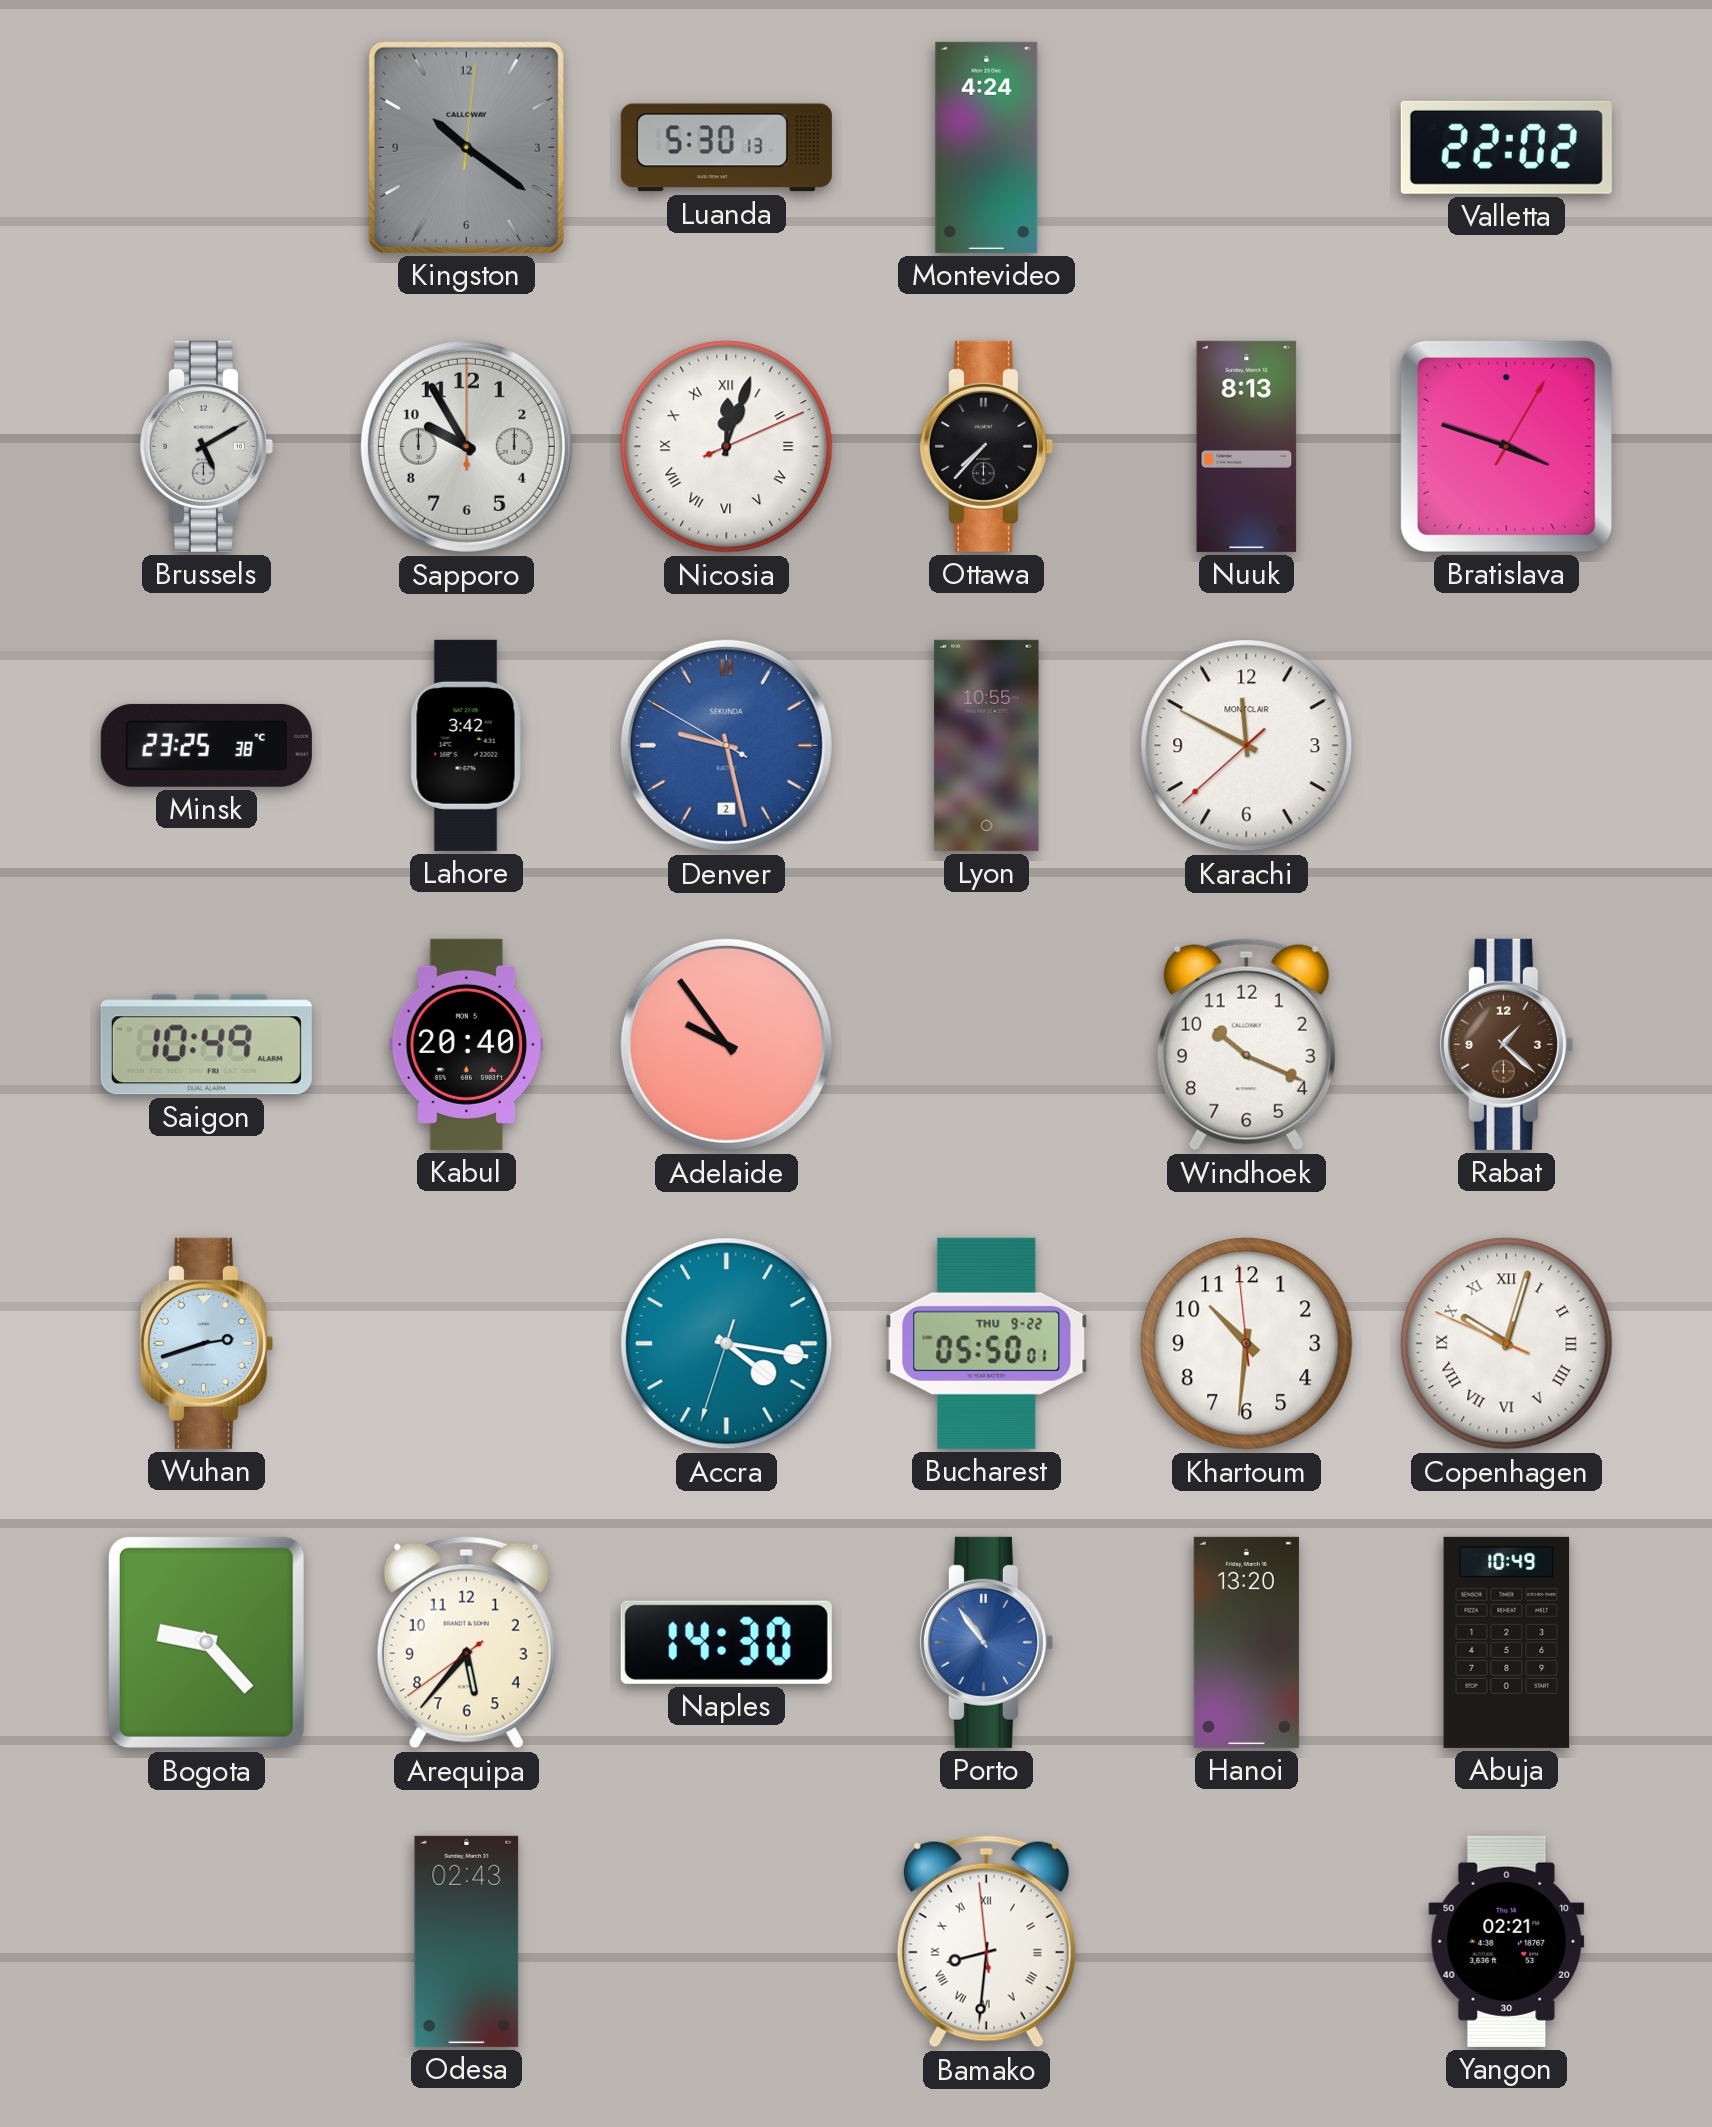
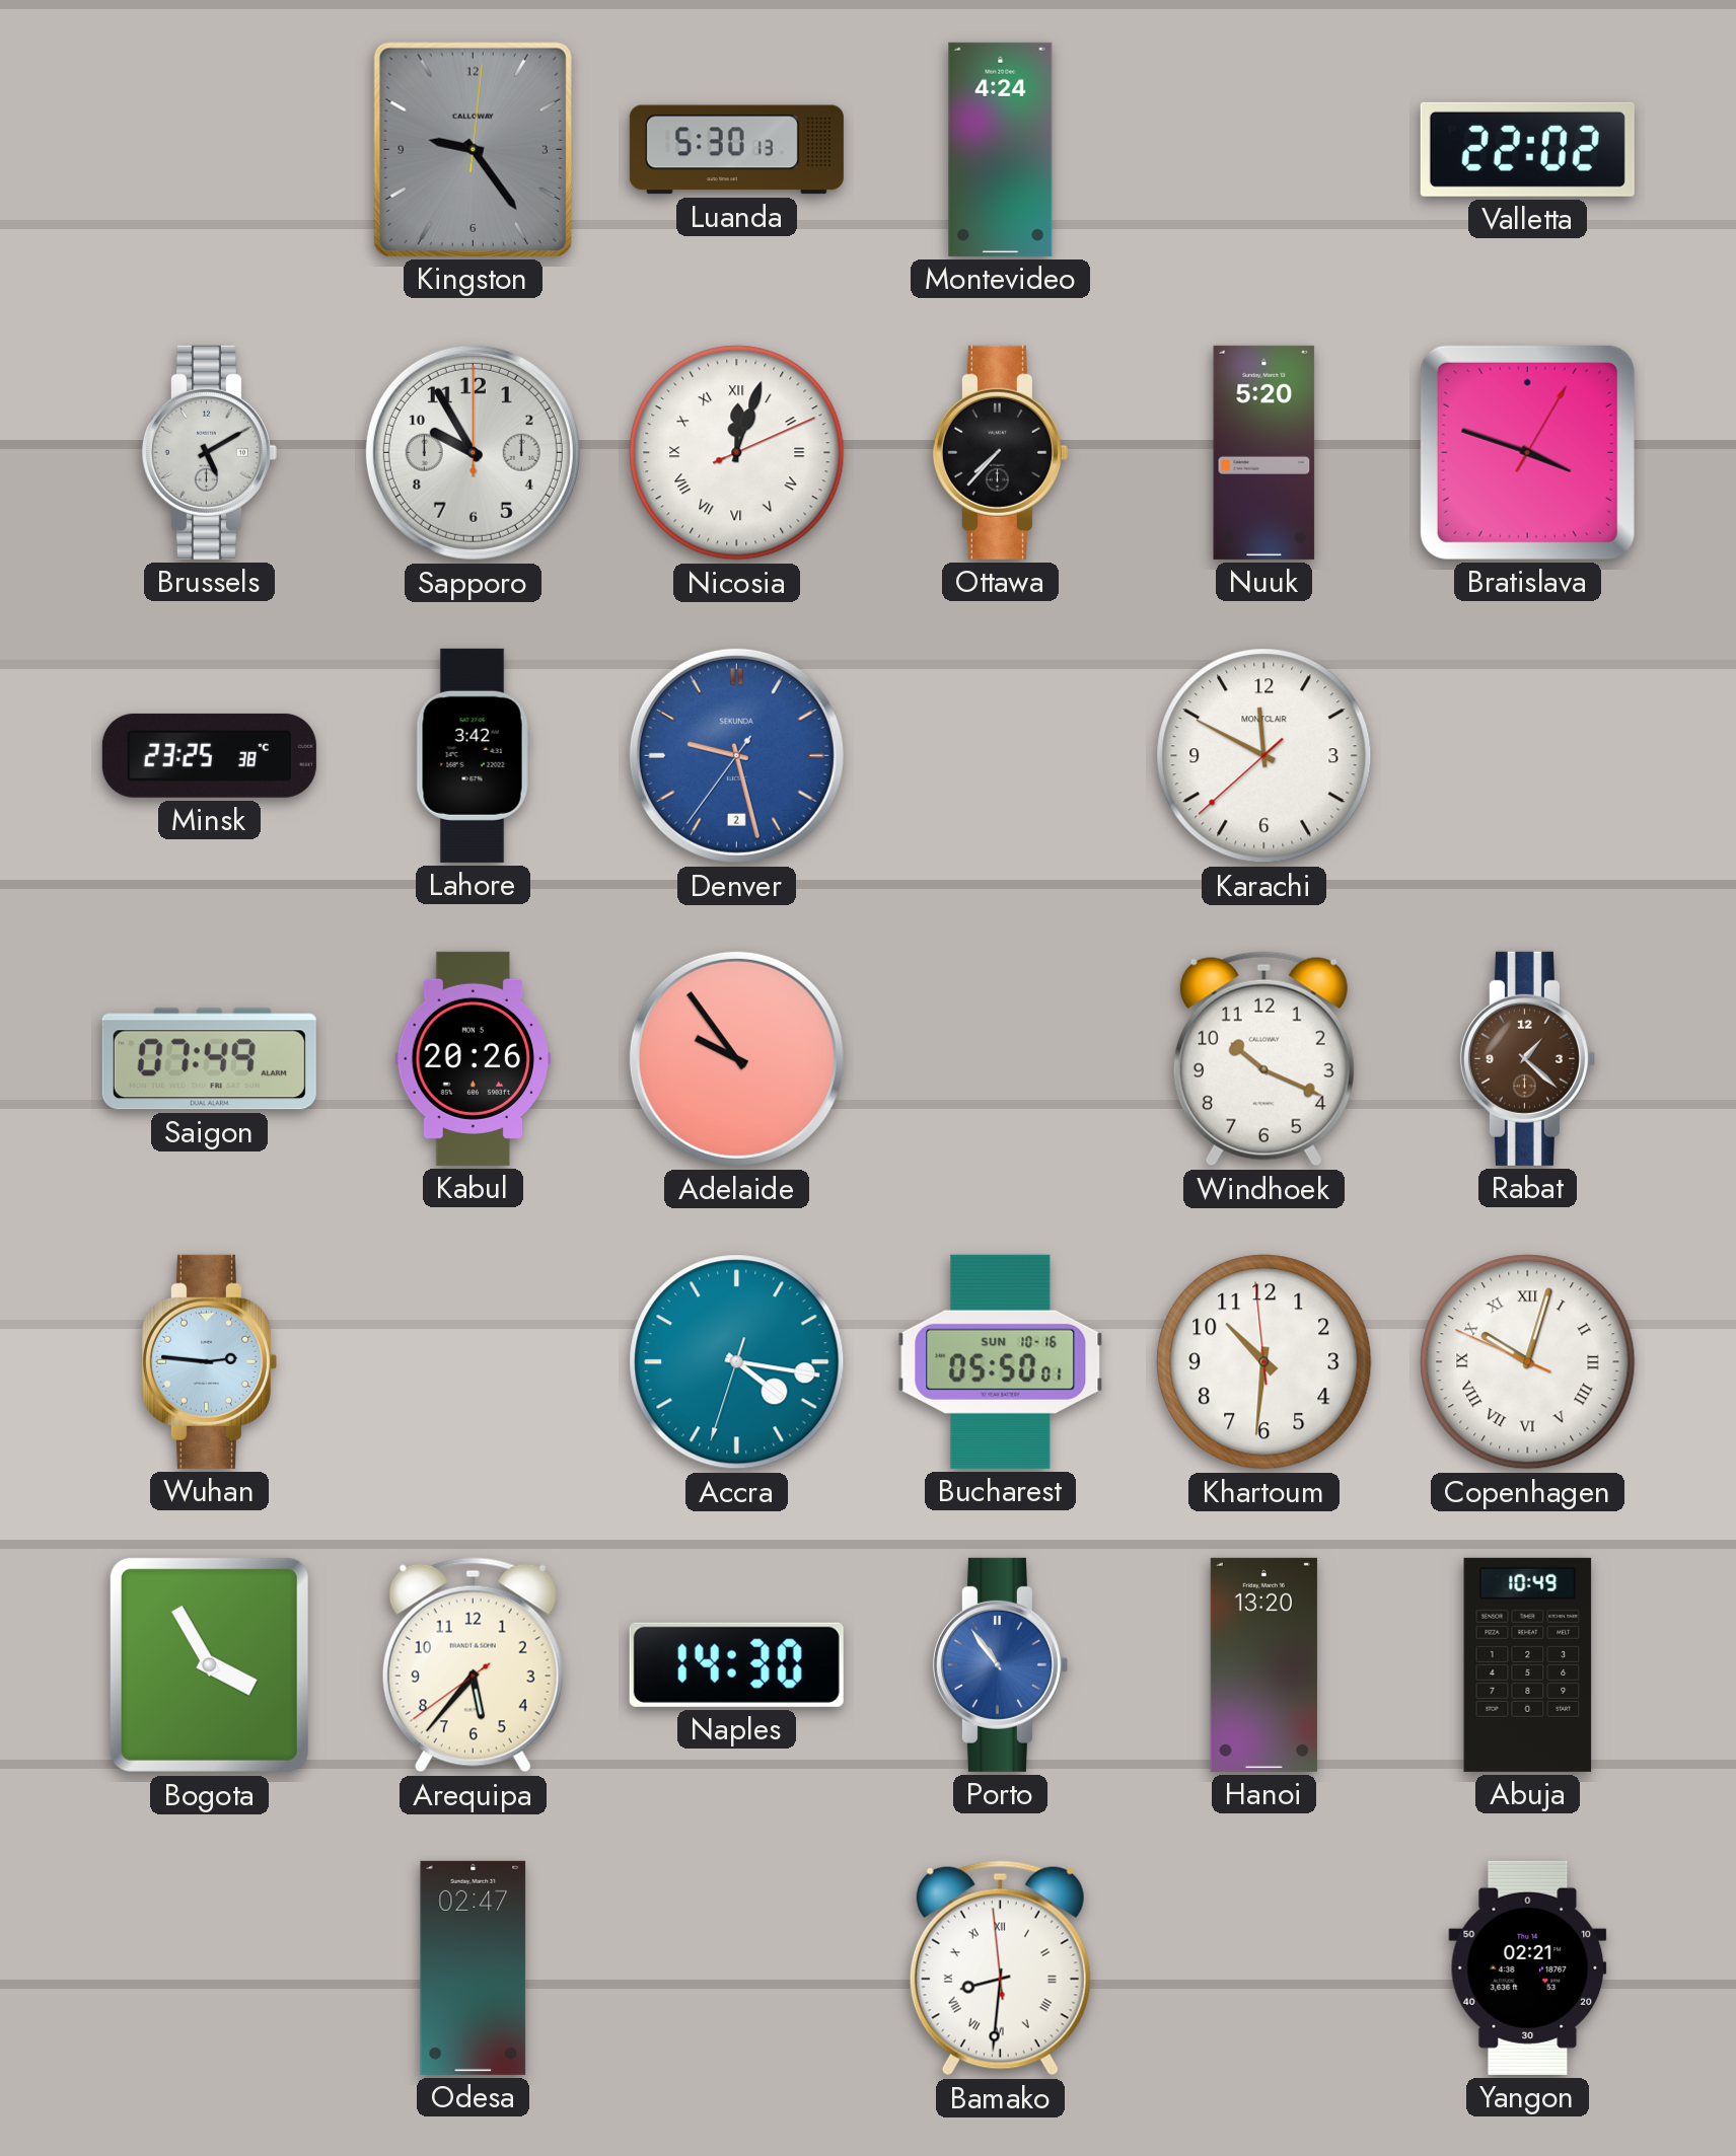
Kingston: 10:21 -> 9:24 (473, 149)
Nuuk: 8:13 -> 5:20 (1264, 452)
Denver: 9:27:50 -> 9:27:36 (736, 755)
Lyon: 10:55 -> none (987, 745)
Saigon: 10:49 -> 07:49 (209, 1059)
Kabul: 20:40 -> 20:26 (473, 1058)
Wuhan: 2:42 -> 2:46 (209, 1361)
Bucharest date: THU 9-22 -> SUN 10-16 (1001, 1361)
Bogota: 9:23 -> 3:55 (209, 1664)
Odesa: 02:43 -> 02:47 (474, 1967)
